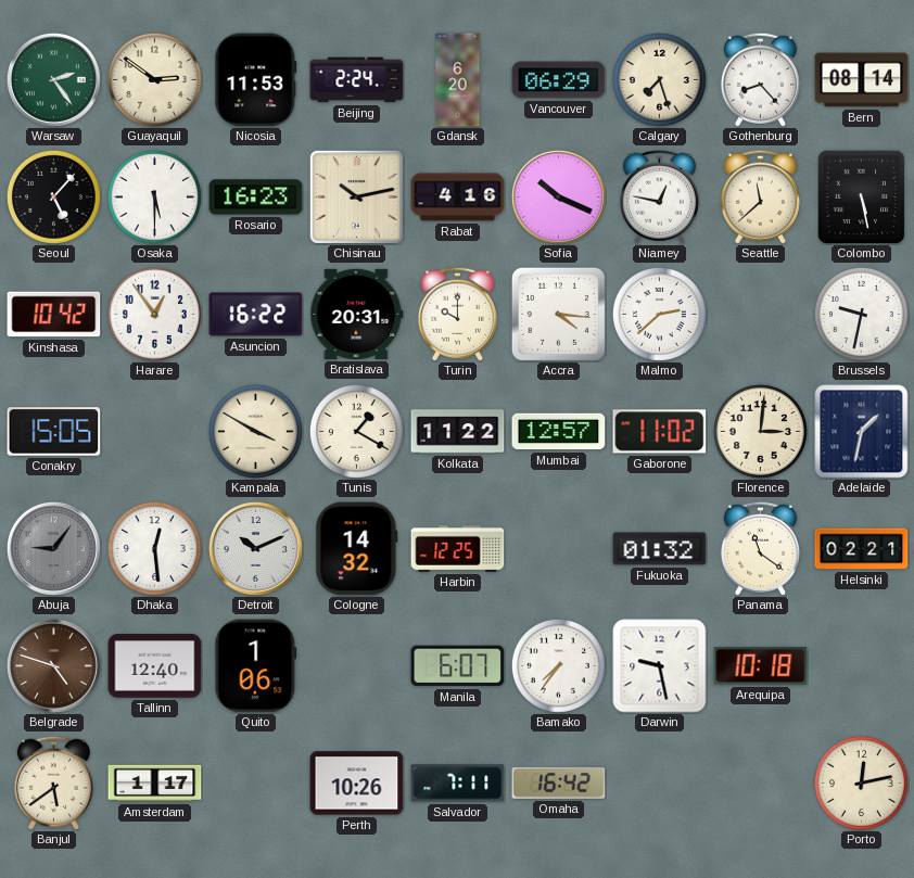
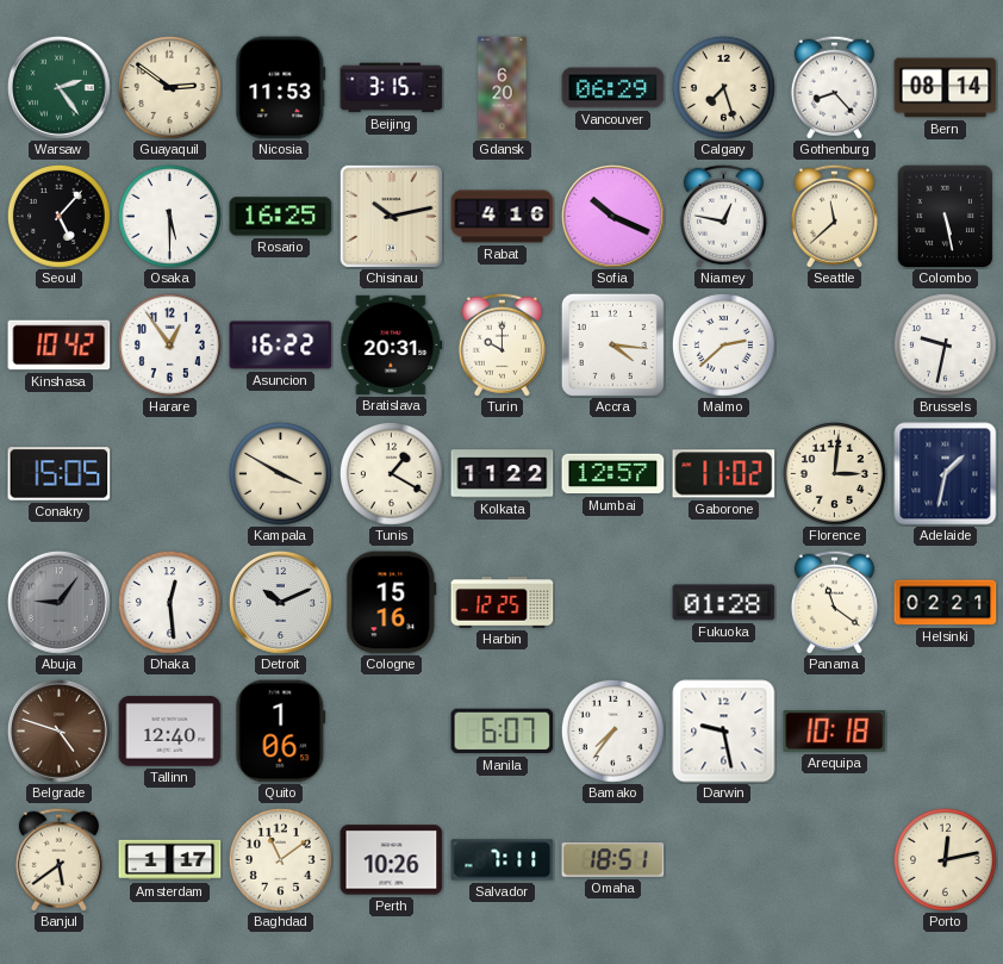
Beijing: 2:24 -> 3:15 (392, 88)
Rosario: 16:23 -> 16:25 (281, 217)
Cologne: 14:32 -> 15:16 (392, 603)
Fukuoka: 01:32 -> 01:28 (724, 603)
Baghdad: none -> 11:09 (280, 859)
Omaha: 16:42 -> 18:51 (613, 860)
